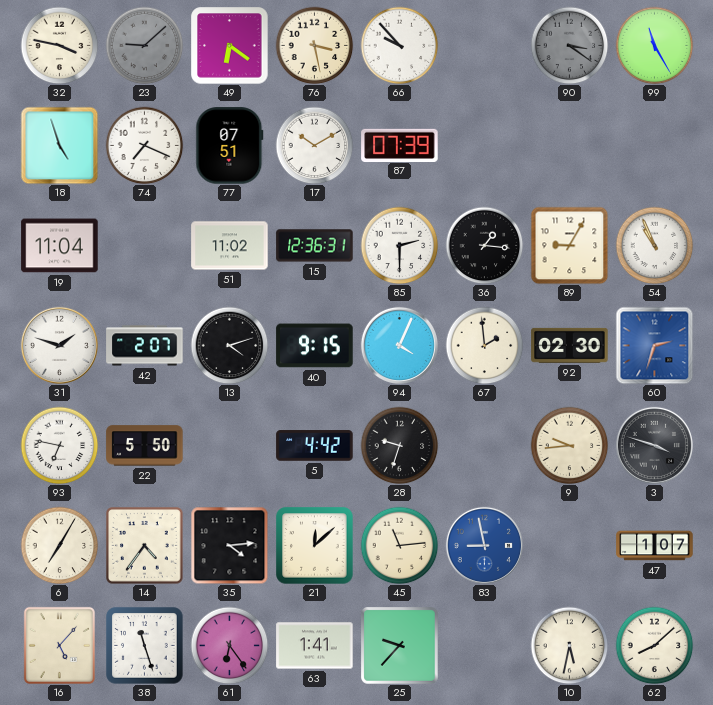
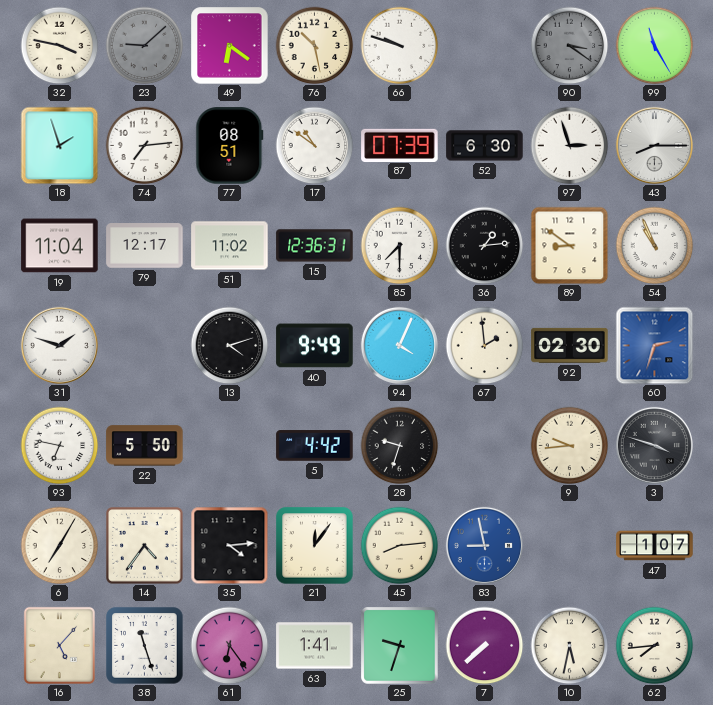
76: 3:28 -> 10:28 (314, 45)
66: 9:53 -> 9:48 (399, 45)
18: 4:57 -> 1:57 (59, 145)
74: 7:19 -> 7:14 (144, 145)
77: 07:51 -> 08:51 (230, 146)
17: 10:10 -> 10:51 (314, 145)
52: none -> 6:30 (485, 146)
97: none -> 2:57 (569, 145)
43: none -> 8:15 (654, 145)
79: none -> 12:17 (145, 246)
85: 2:30 -> 7:30 (399, 245)
36: 1:16 -> 1:14 (484, 245)
89: 9:05 -> 8:51 (569, 245)
42: 2:07 -> none (145, 346)
40: 9:15 -> 9:49 (315, 346)
21: 12:08 -> 12:06 (315, 546)
45: 11:14 -> 8:14 (399, 545)
25: 9:37 -> 9:33 (400, 646)
7: none -> 7:38 (484, 645)
62: 8:08 -> 7:44 (654, 645)
